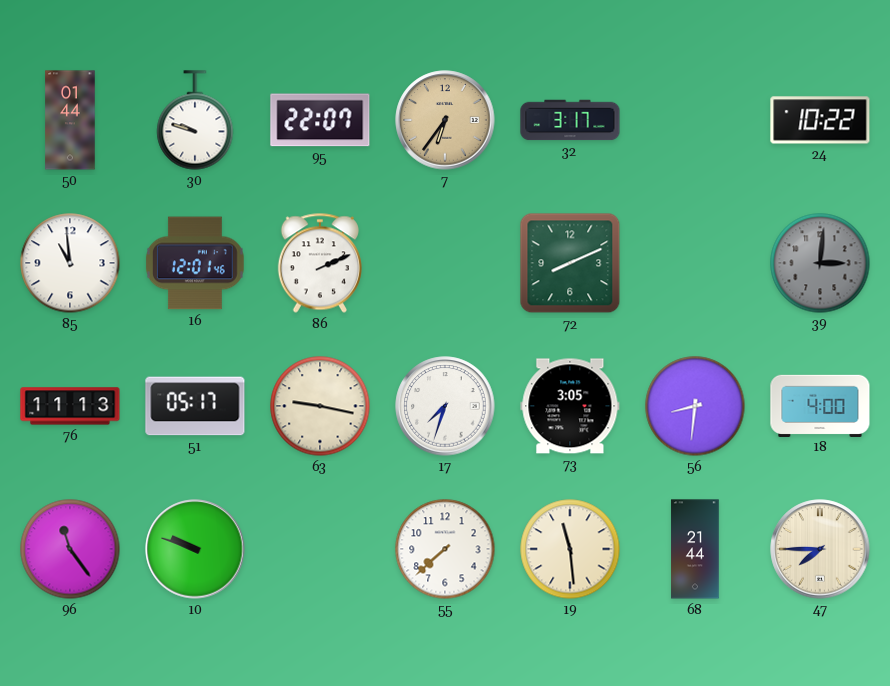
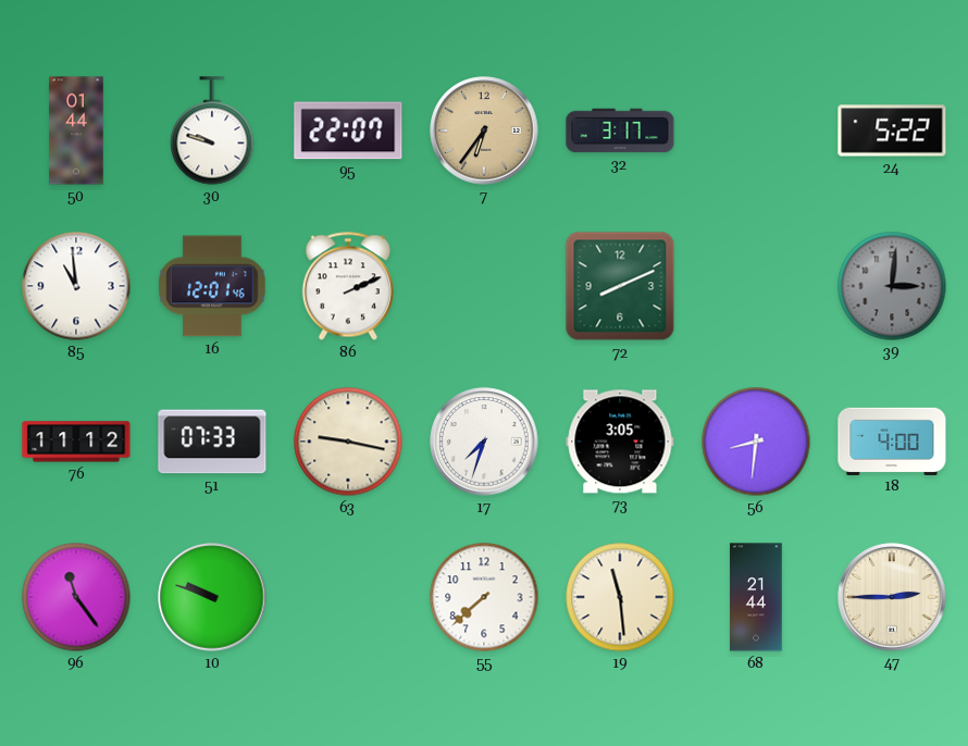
24: 10:22 -> 5:22 (892, 130)
76: 11:13 -> 11:12 (76, 442)
51: 05:17 -> 07:33 (212, 442)
47: 7:45 -> 2:45 (892, 597)
